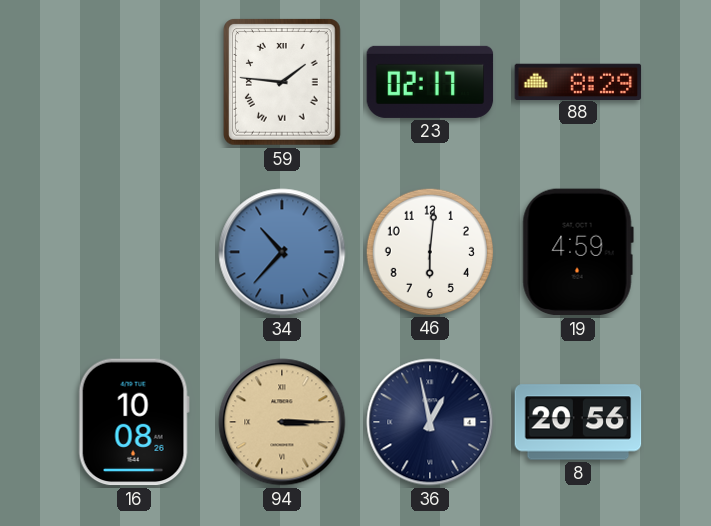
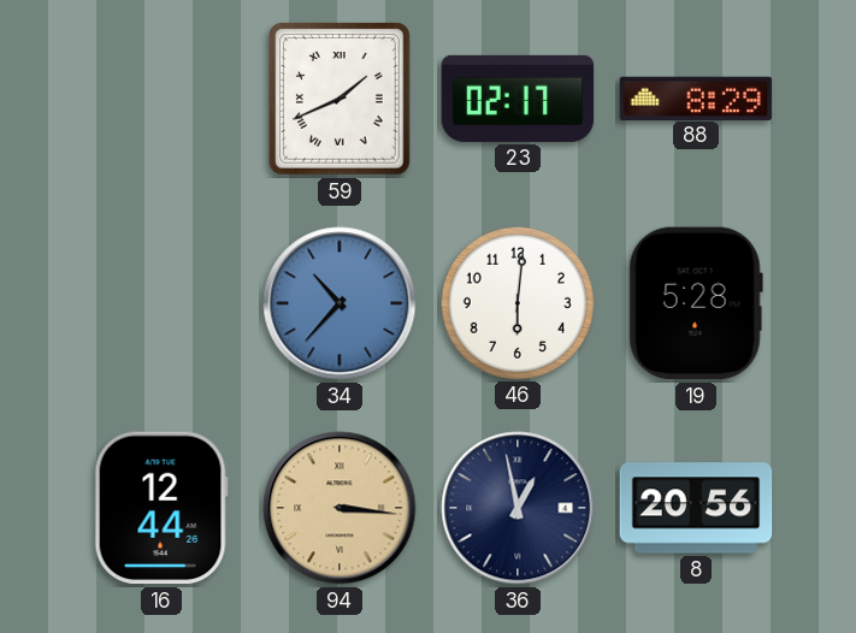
59: 1:46 -> 1:41 (341, 99)
19: 4:59 -> 5:28 (696, 303)
16: 10:08 -> 12:44 (161, 508)
94: 3:15 -> 3:16 (340, 508)
